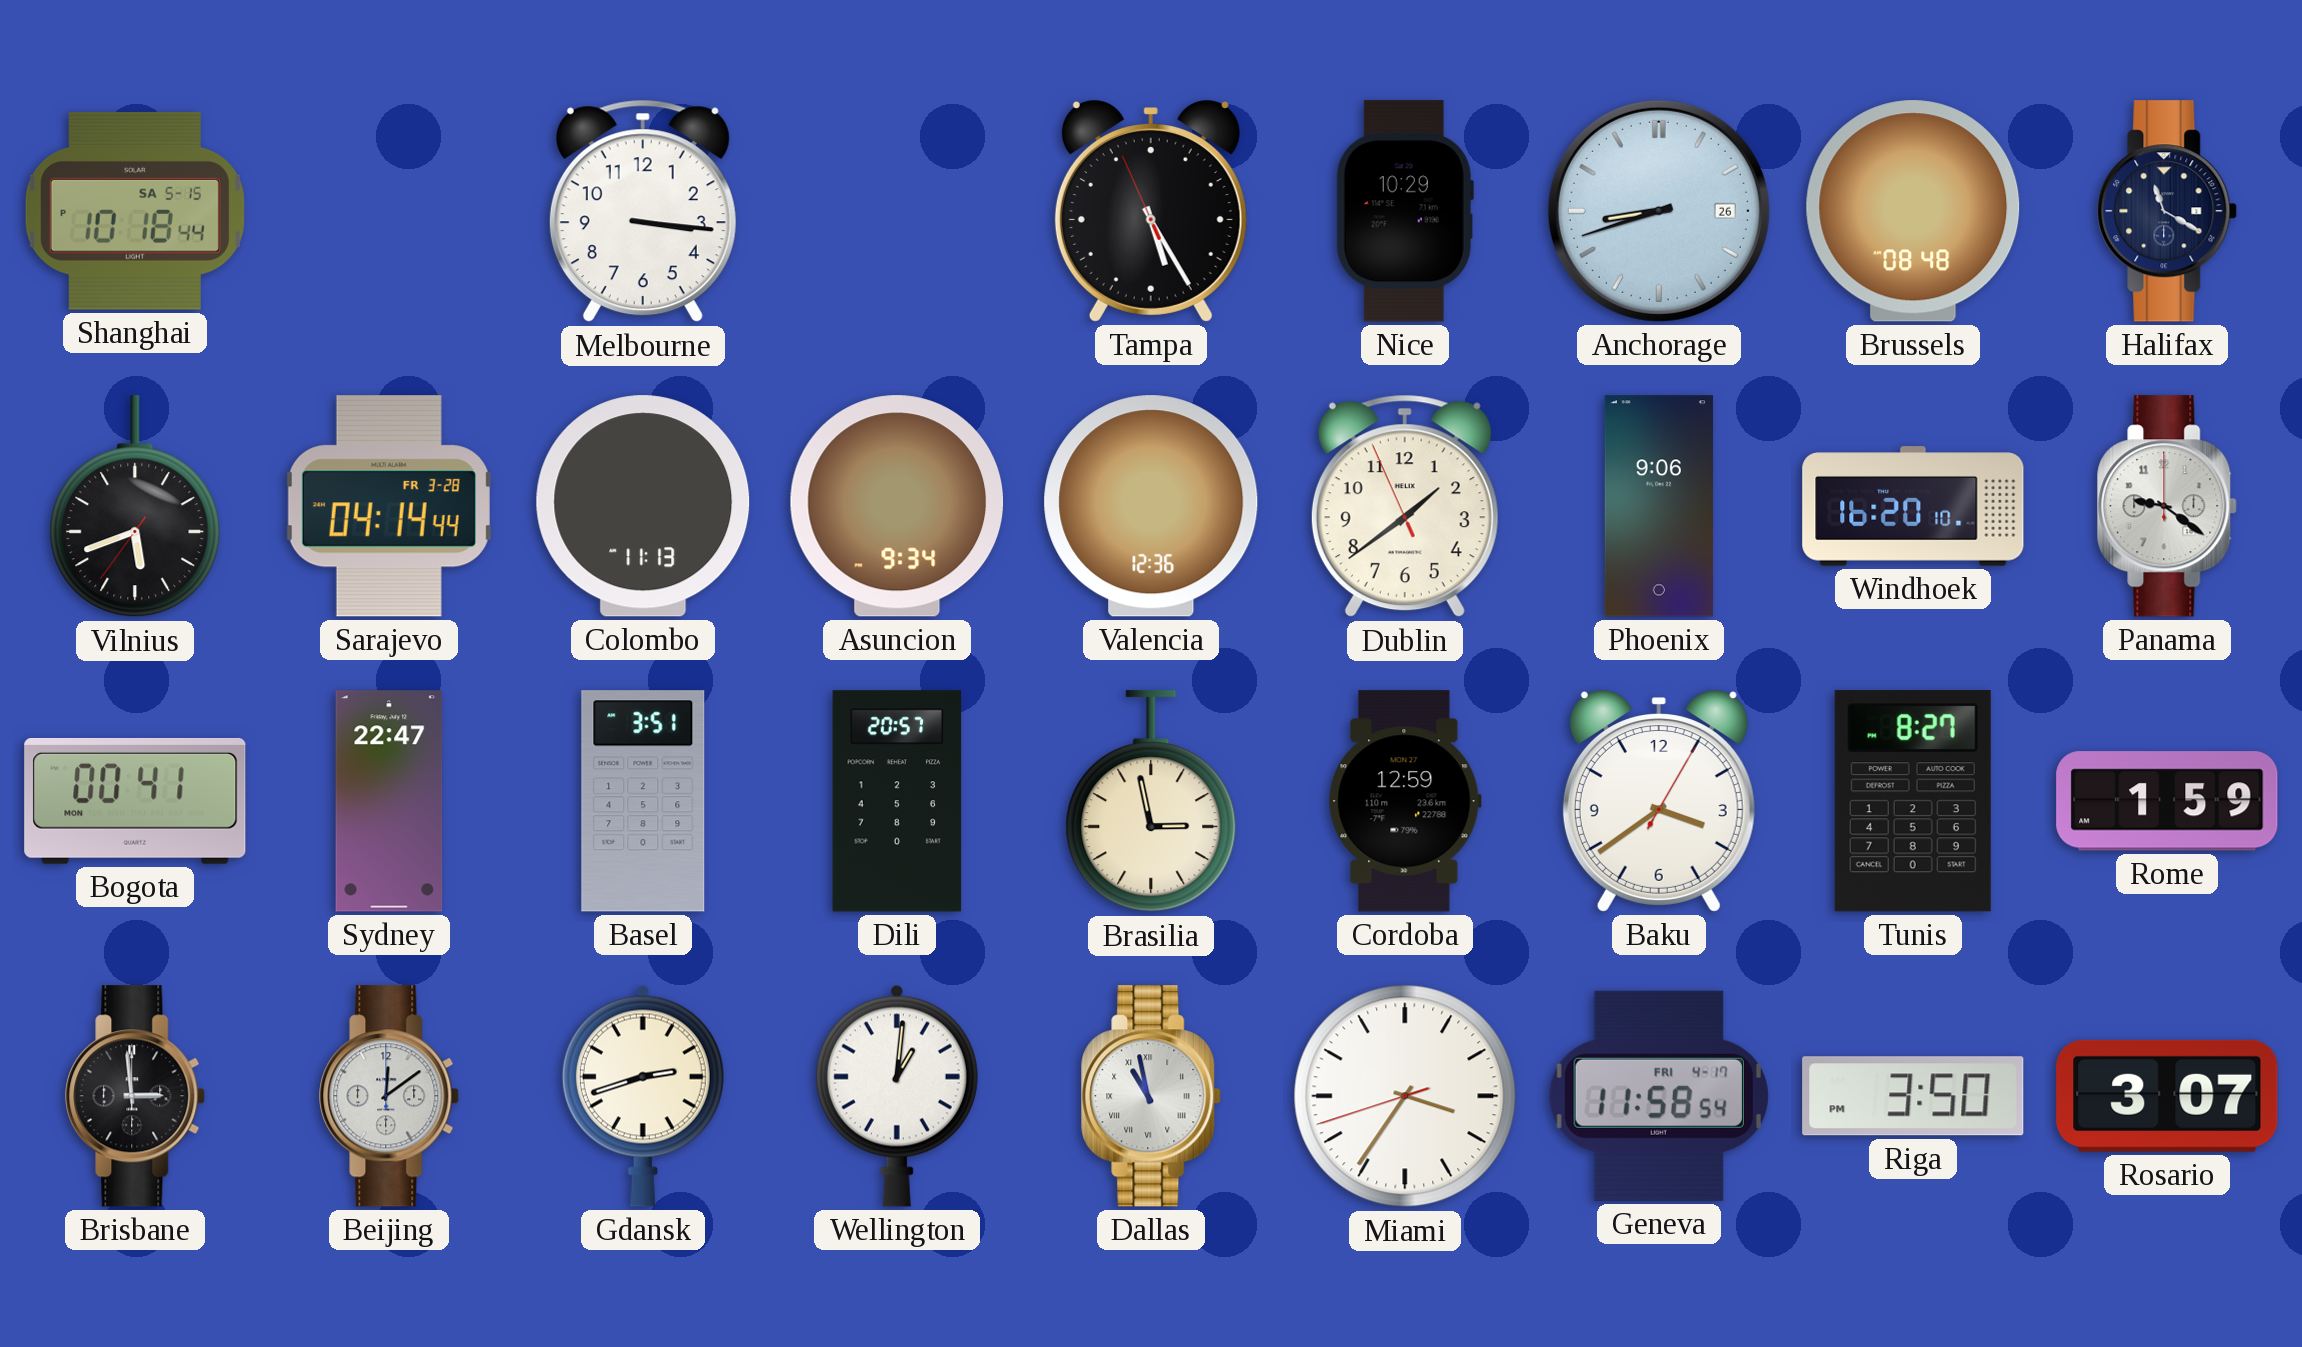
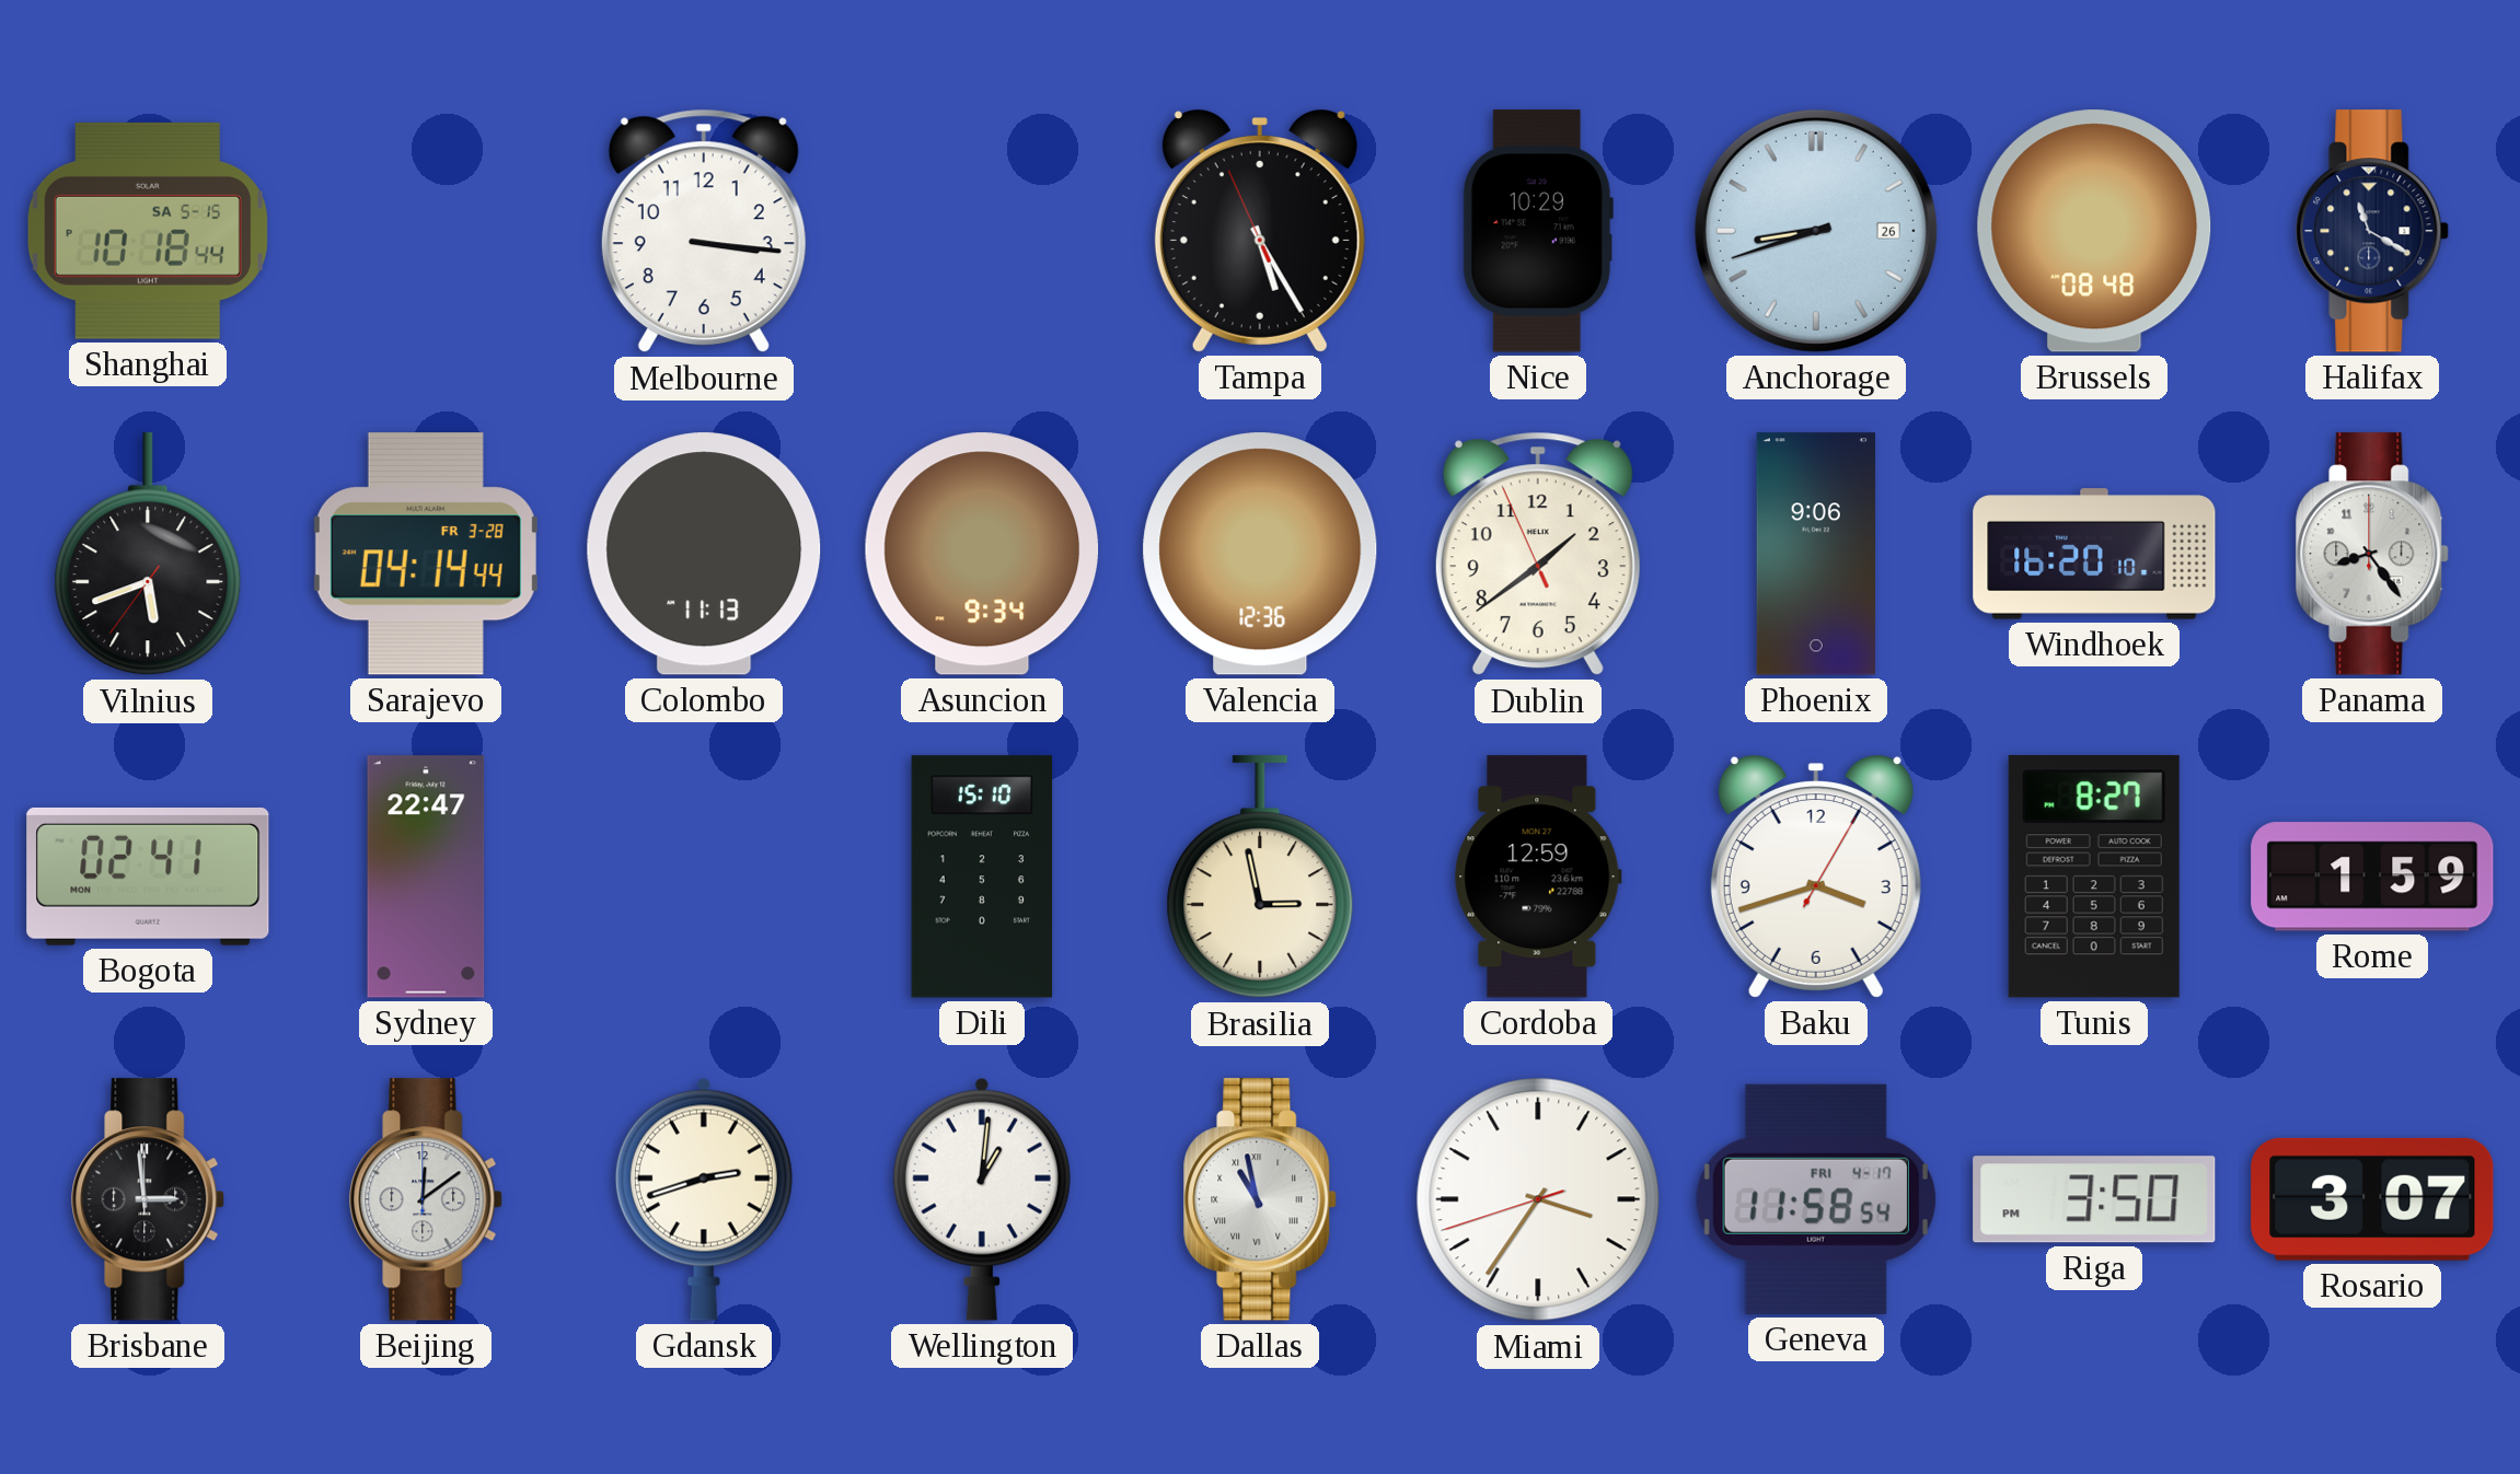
Panama: 9:21 -> 8:24 (2373, 554)
Bogota: 00:41 -> 02:41 (148, 877)
Basel: 3:51 -> none (643, 801)
Dili: 20:57 -> 15:10 (982, 877)
Baku: 3:39 -> 3:42 (1816, 877)
